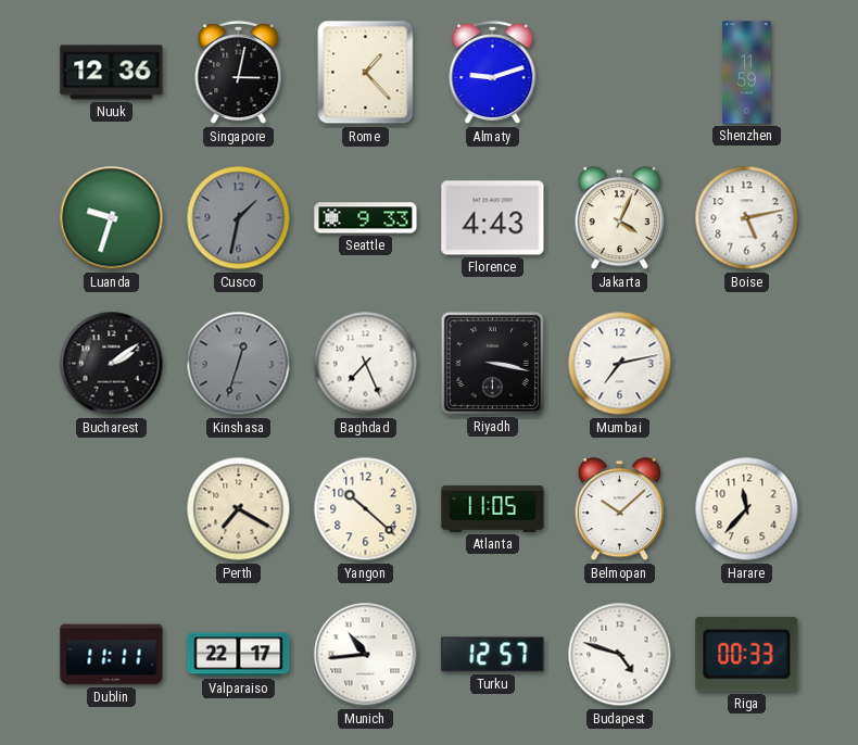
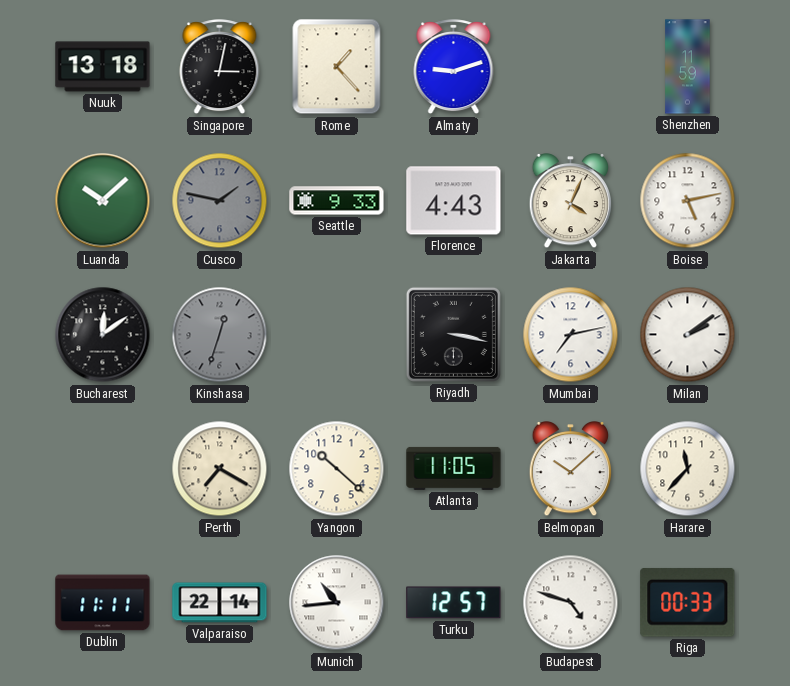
Nuuk: 12:36 -> 13:18 (103, 67)
Luanda: 9:33 -> 10:08 (103, 201)
Cusco: 1:32 -> 1:47 (220, 201)
Bucharest: 2:09 -> 12:09 (103, 335)
Baghdad: 7:26 -> none (366, 364)
Milan: none -> 2:09 (688, 335)
Valparaiso: 22:17 -> 22:14 (220, 603)
